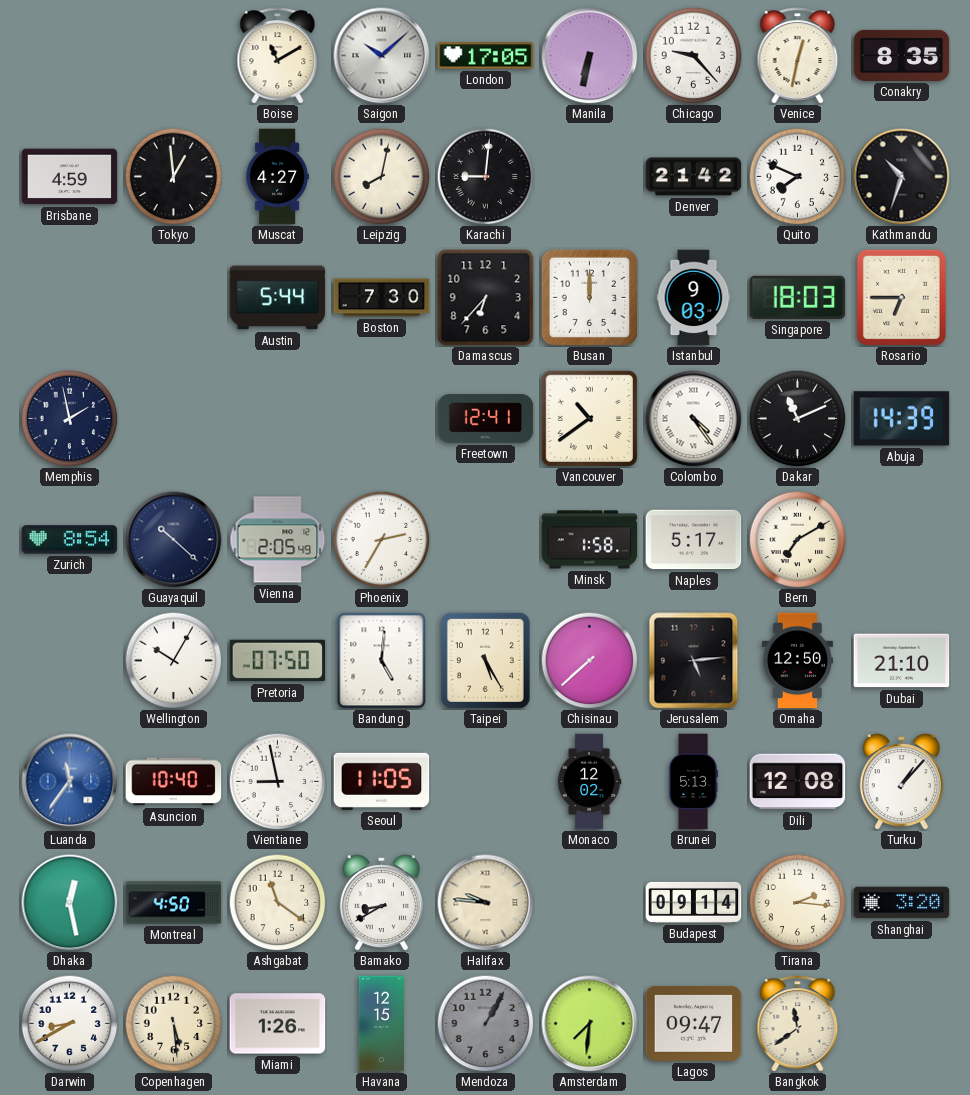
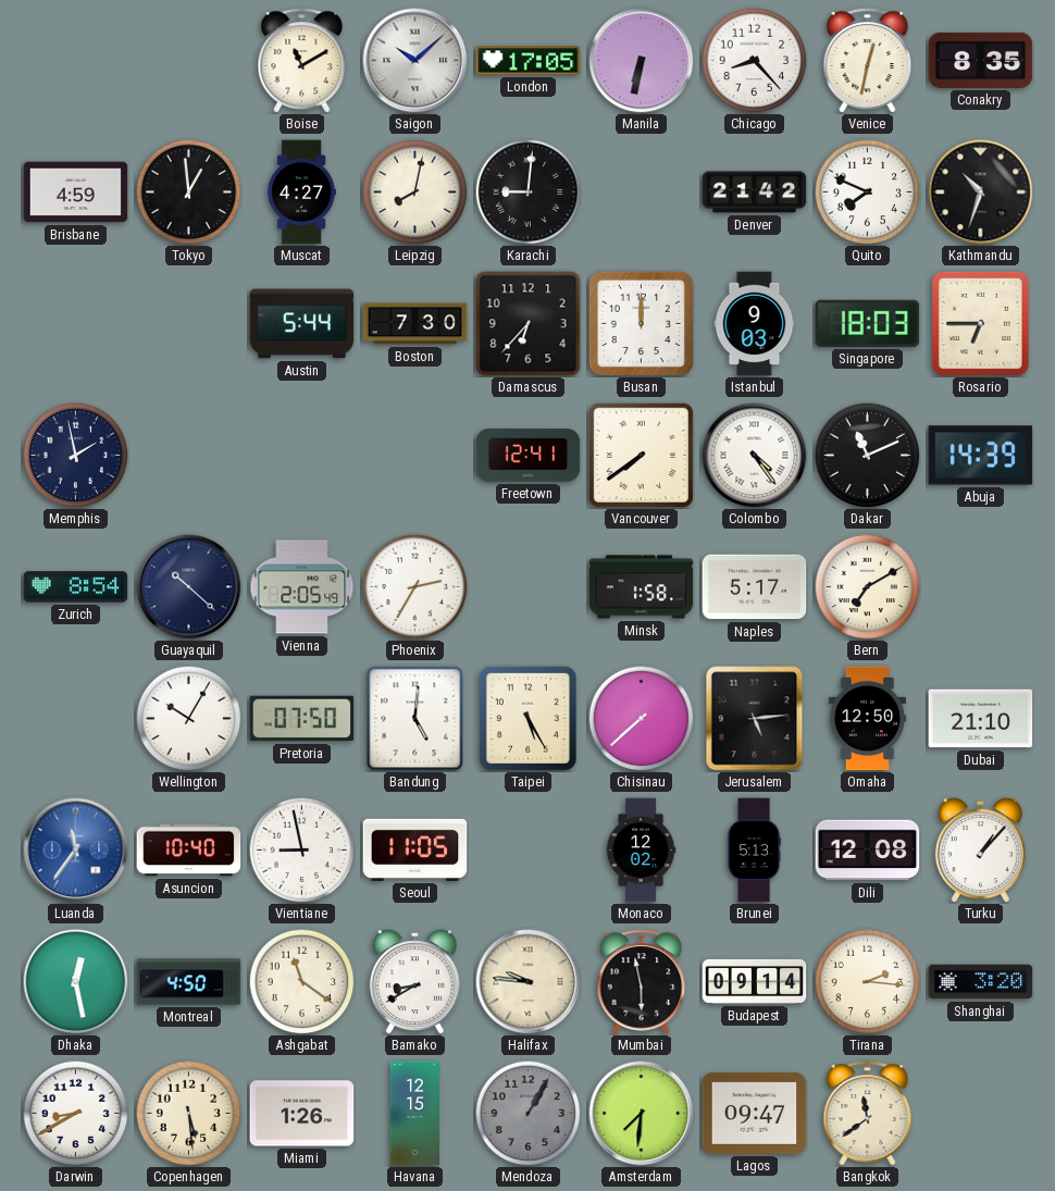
Chicago: 9:23 -> 8:23 (754, 60)
Vancouver: 10:39 -> 7:39 (641, 455)
Mumbai: none -> 5:58 (642, 982)
